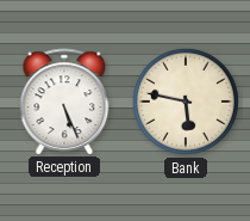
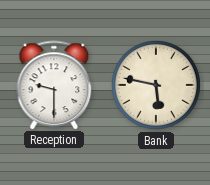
Reception: 5:26 -> 9:30 (54, 85)
